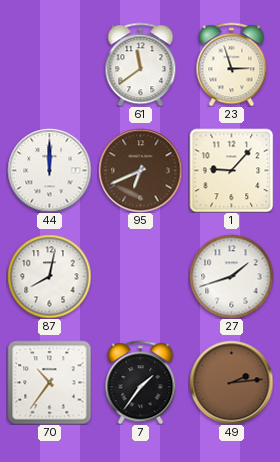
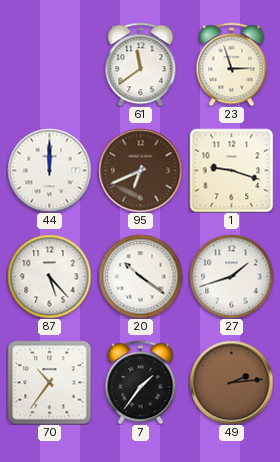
1: 9:07 -> 9:18 (231, 170)
87: 8:02 -> 5:23 (49, 276)
20: none -> 10:21 (140, 276)
